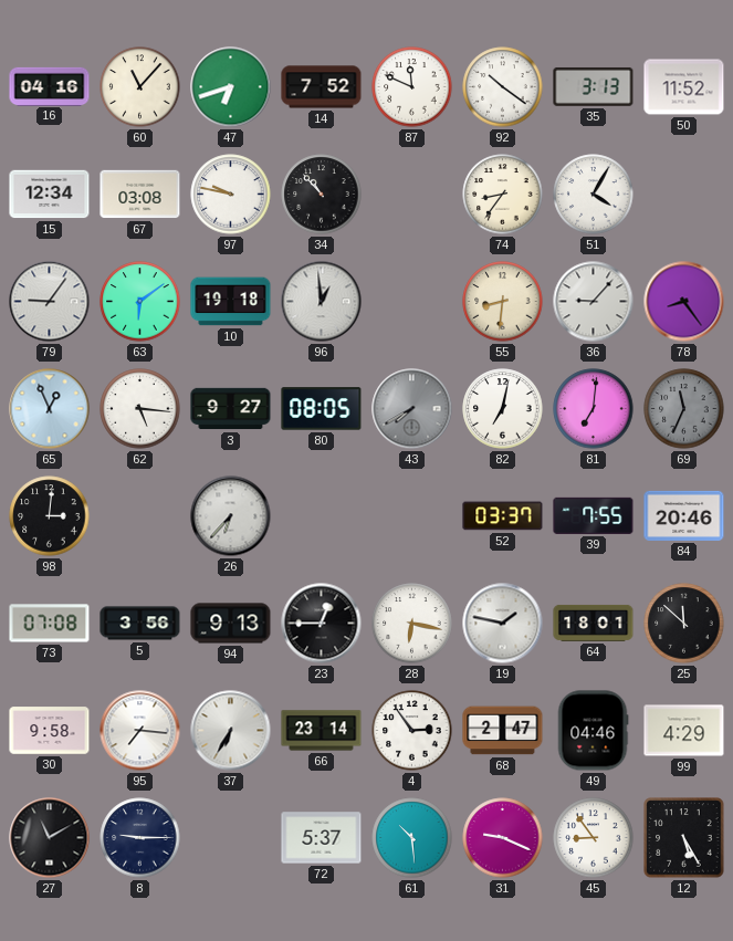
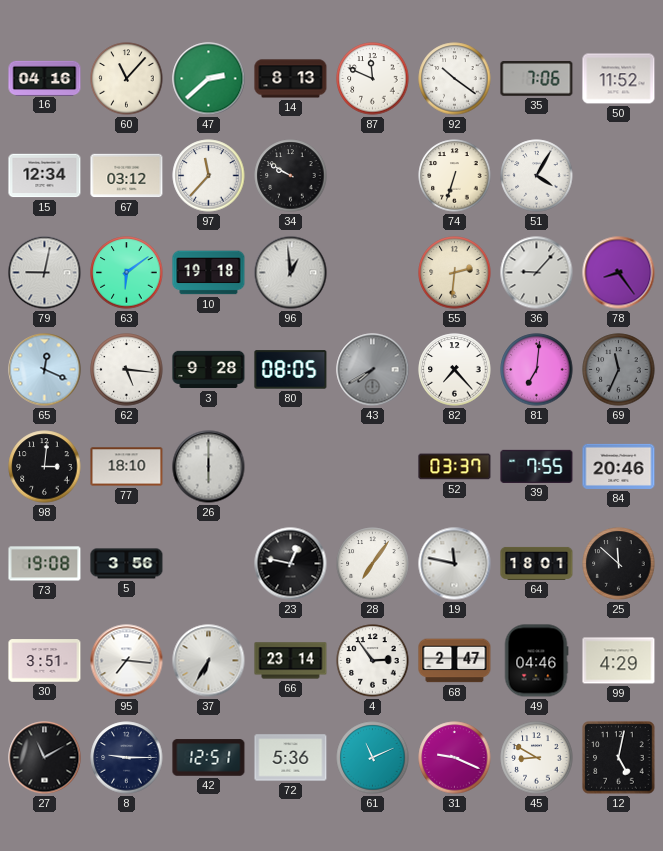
47: 6:42 -> 2:38 (209, 79)
14: 7:52 -> 8:13 (291, 79)
35: 3:13 -> 7:06 (537, 79)
67: 03:08 -> 03:12 (127, 176)
97: 9:47 -> 11:37 (209, 176)
34: 10:53 -> 9:50 (291, 176)
74: 8:36 -> 6:33 (455, 176)
79: 9:06 -> 9:02 (45, 273)
55: 8:31 -> 2:31 (455, 273)
65: 12:56 -> 12:19 (45, 370)
3: 9:27 -> 9:28 (209, 370)
82: 7:02 -> 7:23 (455, 370)
77: none -> 18:10 (127, 467)
26: 6:37 -> 6:00 (209, 467)
73: 07:08 -> 19:08 (45, 564)
94: 9:13 -> none (231, 624)
23: 12:45 -> 12:47 (291, 564)
28: 6:17 -> 7:06 (373, 564)
19: 1:47 -> 11:47 (455, 564)
30: 9:58 -> 3:51 (45, 661)
42: none -> 12:51 (209, 758)
72: 5:37 -> 5:36 (291, 758)
61: 10:29 -> 11:11 (373, 758)
45: 8:54 -> 8:50 (537, 758)
12: 5:25 -> 5:02 (619, 758)
